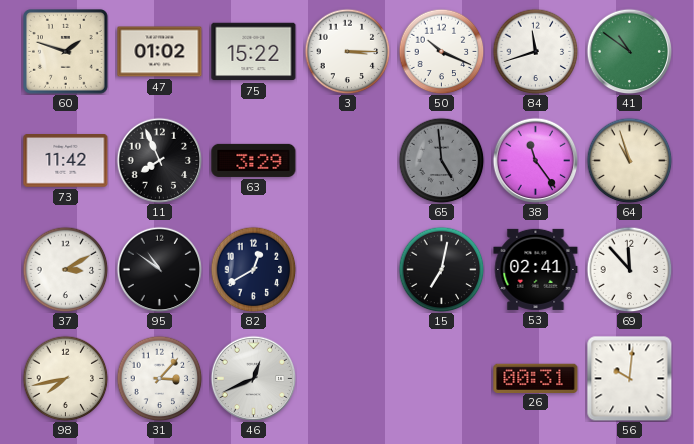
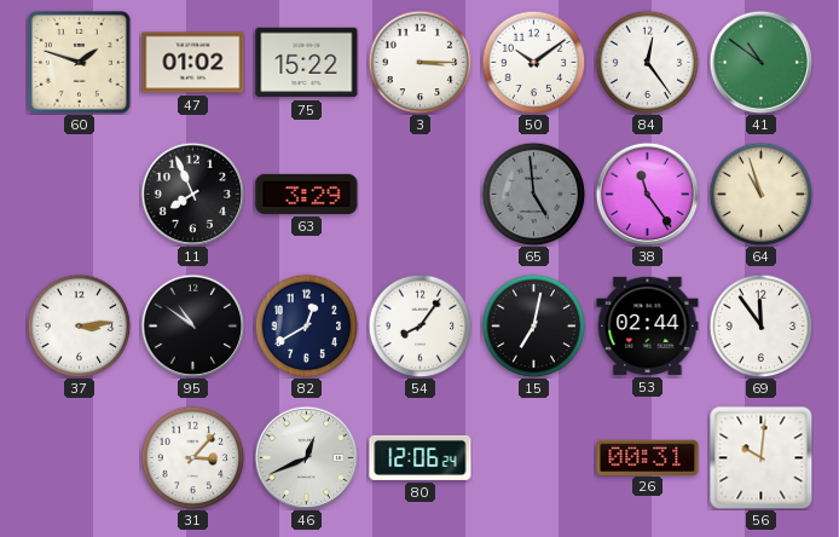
50: 10:19 -> 10:09 (533, 62)
84: 11:42 -> 12:24 (647, 62)
73: 11:42 -> none (66, 161)
37: 3:10 -> 3:14 (79, 325)
54: none -> 8:06 (419, 325)
53: 02:41 -> 02:44 (648, 325)
69: 11:53 -> 11:54 (760, 325)
98: 7:43 -> none (65, 378)
80: none -> 12:06 (421, 457)
